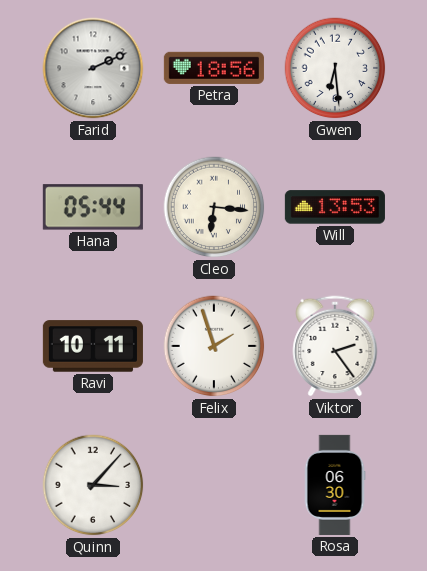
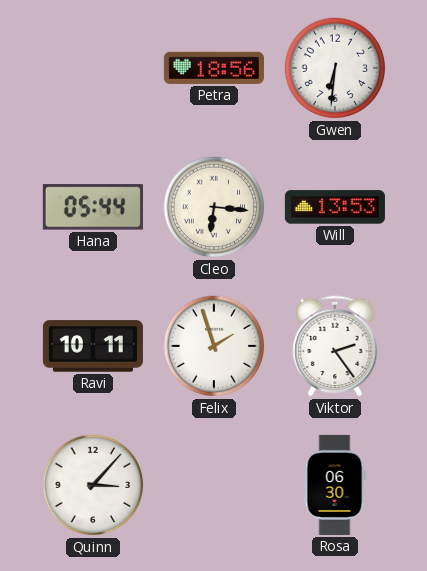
Farid: 2:11 -> none (93, 68)
Gwen: 6:29 -> 6:31 (335, 68)
